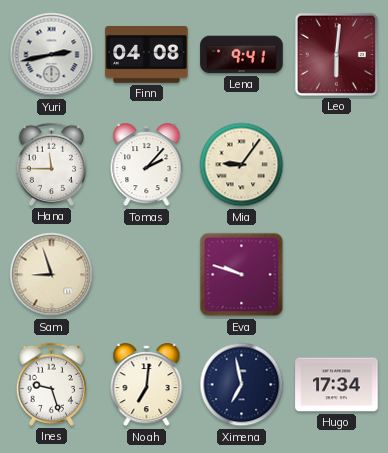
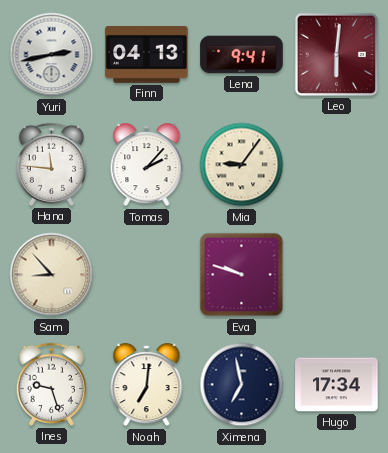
Finn: 04:08 -> 04:13 (147, 54)
Hana: 11:45 -> 11:46 (51, 164)
Sam: 8:57 -> 8:53 (52, 275)
